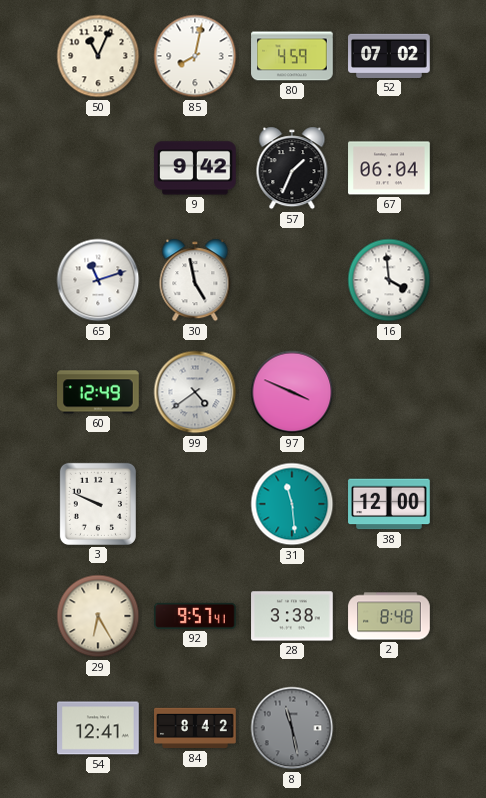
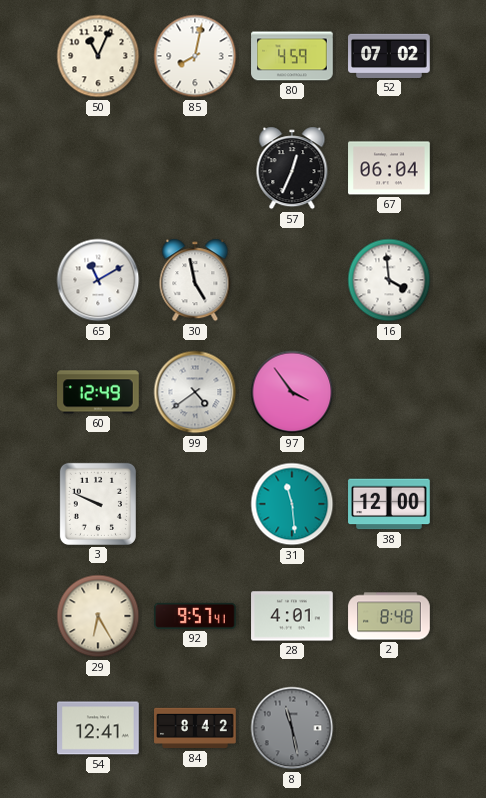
9: 9:42 -> none (195, 168)
57: 1:34 -> 12:34 (292, 168)
65: 11:12 -> 11:10 (98, 280)
97: 3:49 -> 3:54 (292, 392)
28: 3:38 -> 4:01 (292, 616)
